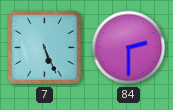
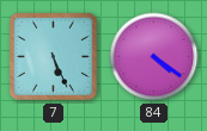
84: 2:30 -> 4:21 (154, 57)
